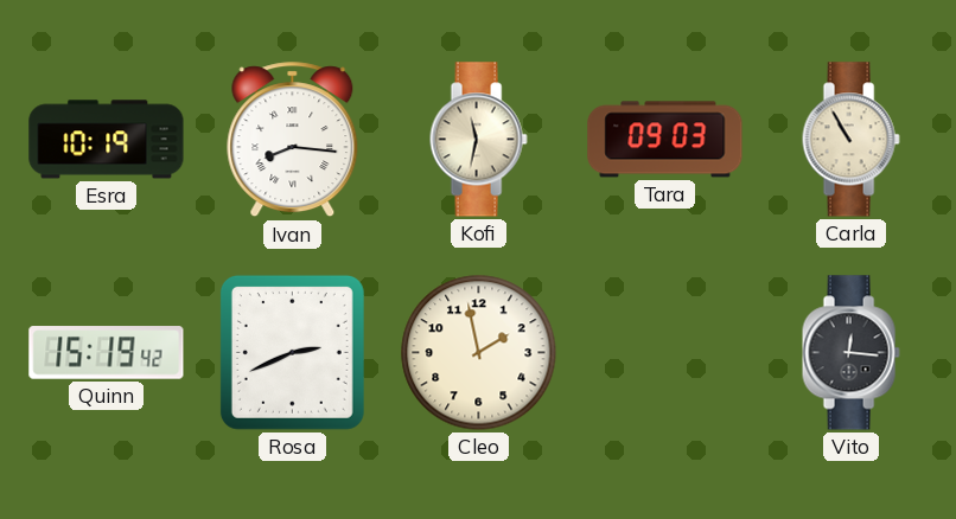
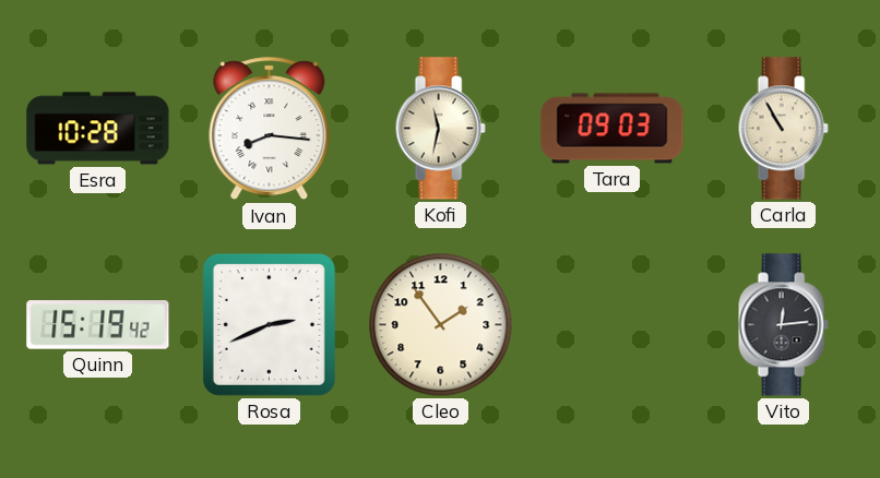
Esra: 10:19 -> 10:28 (98, 129)
Cleo: 1:58 -> 1:54 (441, 325)
Vito: 12:16 -> 12:14 (783, 325)
